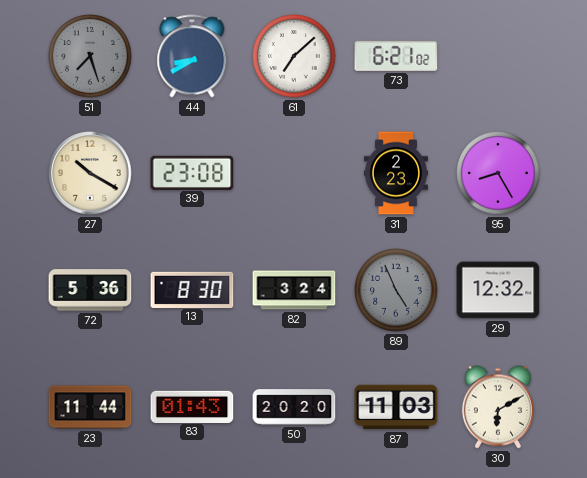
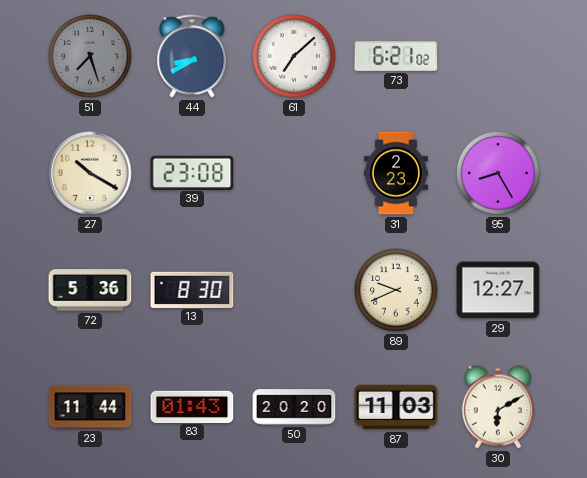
82: 3:24 -> none (294, 290)
89: 4:56 -> 9:41 (397, 291)
89 dial: grey -> cream (397, 291)
29: 12:32 -> 12:27 (498, 290)
